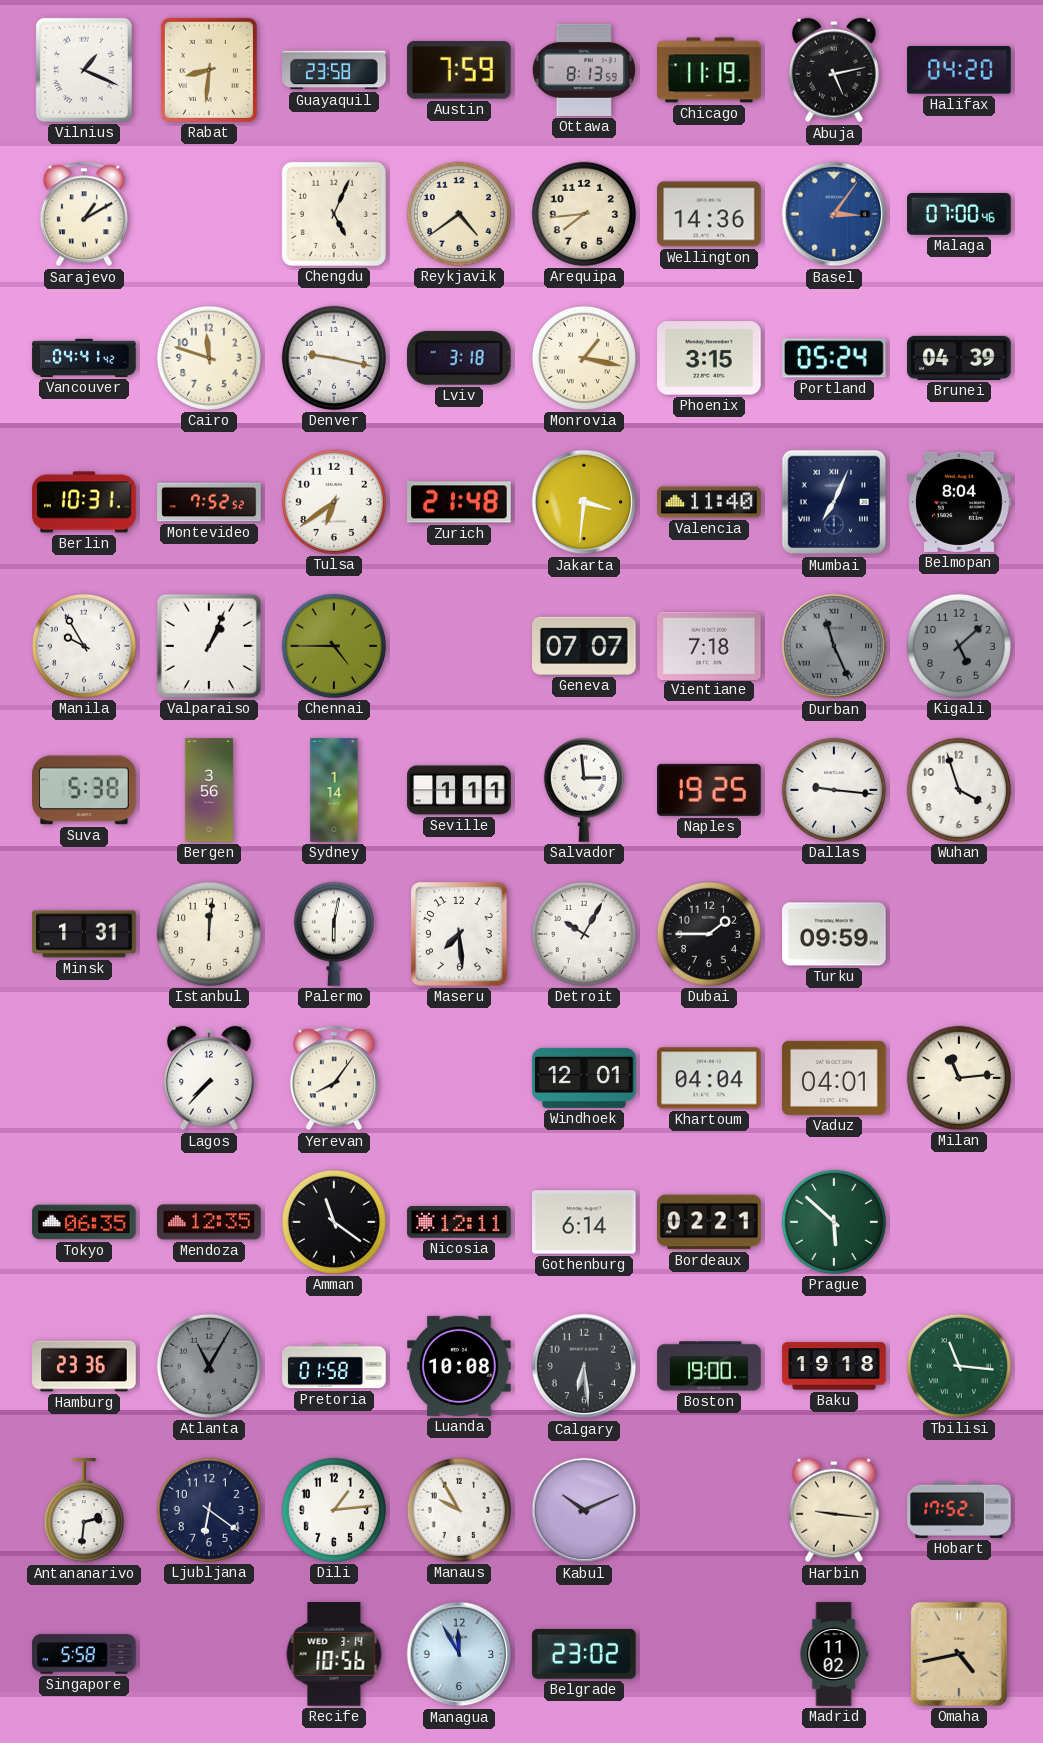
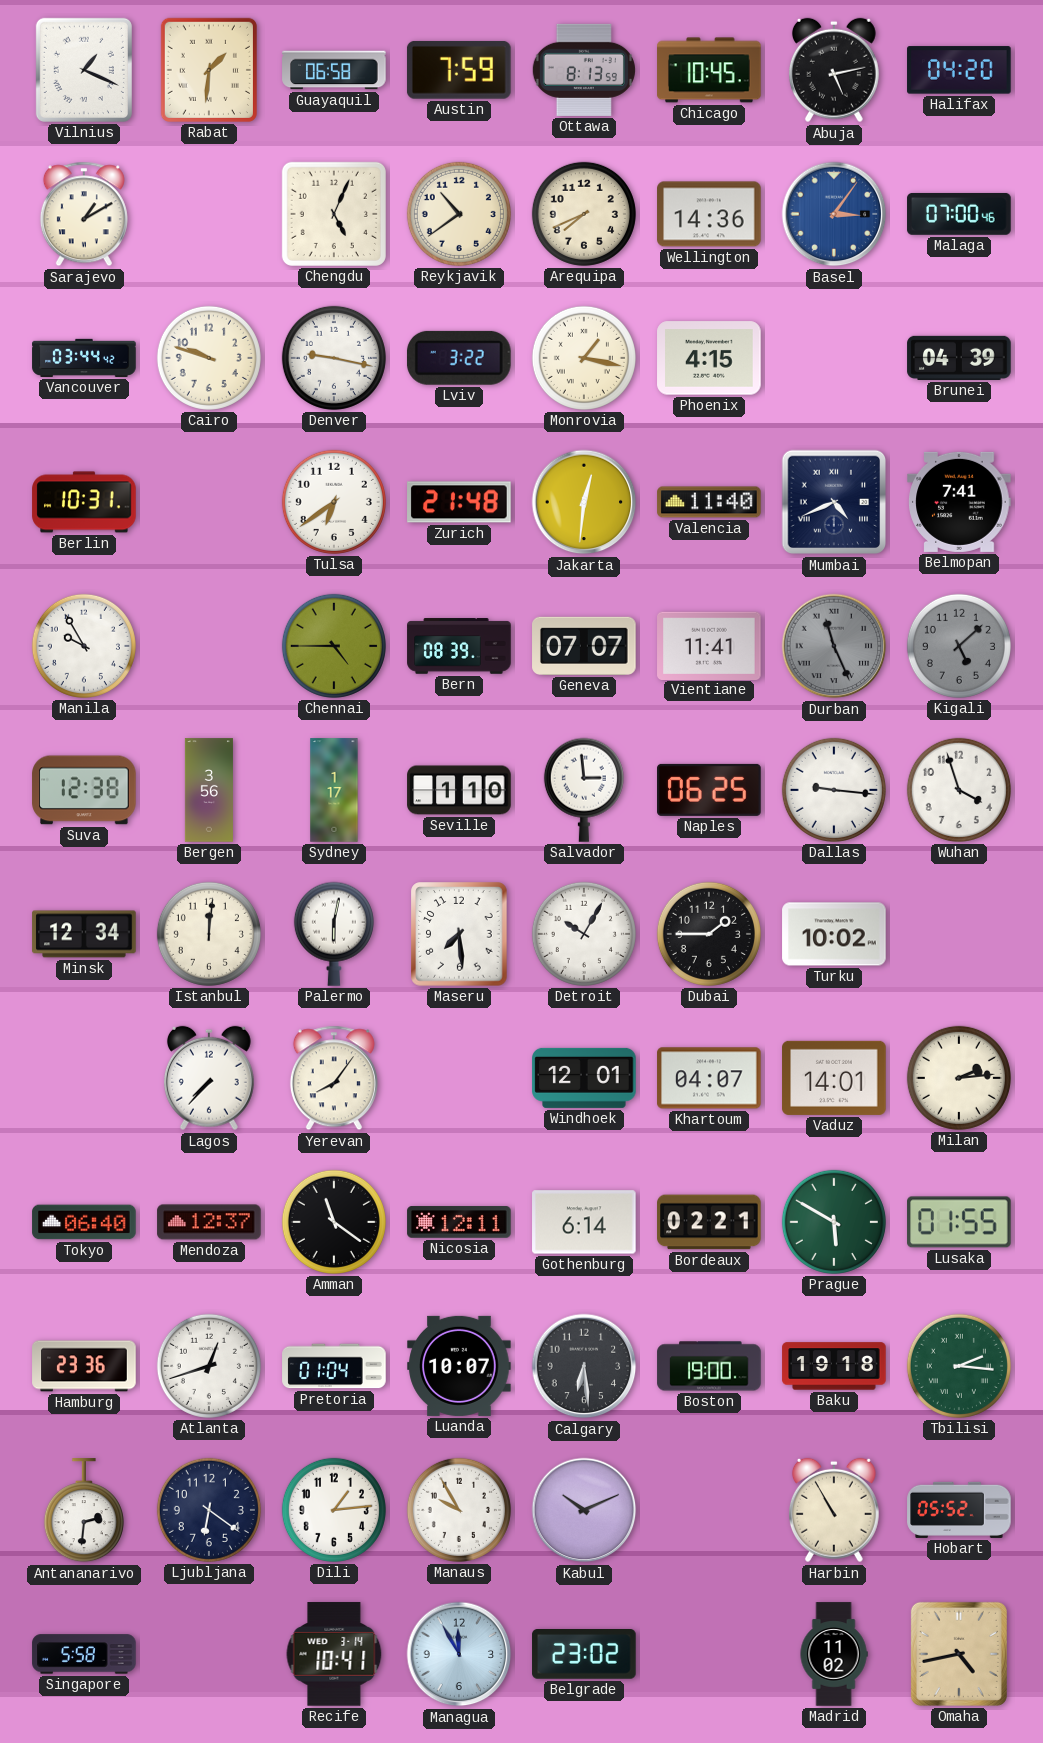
Rabat: 8:31 -> 1:31 (209, 70)
Guayaquil: 23:58 -> 06:58 (334, 70)
Chicago: 11:19 -> 10:45 (709, 70)
Reykjavik: 4:39 -> 10:39 (459, 214)
Arequipa: 7:44 -> 7:41 (584, 214)
Vancouver: 04:41 -> 03:44 (84, 358)
Cairo: 11:48 -> 9:48 (209, 358)
Lviv: 3:18 -> 3:22 (459, 358)
Phoenix: 3:15 -> 4:15 (709, 358)
Portland: 05:24 -> none (834, 358)
Montevideo: 7:52 -> none (209, 502)
Jakarta: 3:31 -> 12:31 (584, 502)
Mumbai: 7:04 -> 4:41 (834, 502)
Belmopan: 8:04 -> 7:41 (959, 502)
Valparaiso: 1:04 -> none (209, 646)
Bern: none -> 08:39 (459, 646)
Vientiane: 7:18 -> 11:41 (709, 645)
Suva: 5:38 -> 12:38 (84, 790)
Sydney: 1:14 -> 1:17 (334, 790)
Seville: 1:11 -> 1:10 (459, 790)
Naples: 19:25 -> 06:25 (709, 790)
Minsk: 1:31 -> 12:34 (84, 934)
Turku: 09:59 -> 10:02 (834, 934)
Khartoum: 04:04 -> 04:07 (709, 1078)
Vaduz: 04:01 -> 14:01 (834, 1078)
Milan: 11:14 -> 2:14 (959, 1078)
Tokyo: 06:35 -> 06:40 (84, 1222)
Mendoza: 12:35 -> 12:37 (209, 1222)
Prague: 5:52 -> 5:50 (834, 1222)
Lusaka: none -> 01:55 (959, 1222)
Atlanta: 11:05 -> 12:42 (209, 1366)
Atlanta dial: grey -> white (209, 1366)
Pretoria: 01:58 -> 01:04 (334, 1366)
Luanda: 10:08 -> 10:07 (459, 1366)
Tbilisi: 11:16 -> 2:16 (959, 1366)
Harbin: 9:16 -> 10:55 (834, 1510)
Hobart: 17:52 -> 05:52 (959, 1510)
Recife: 10:56 -> 10:41 (334, 1654)
